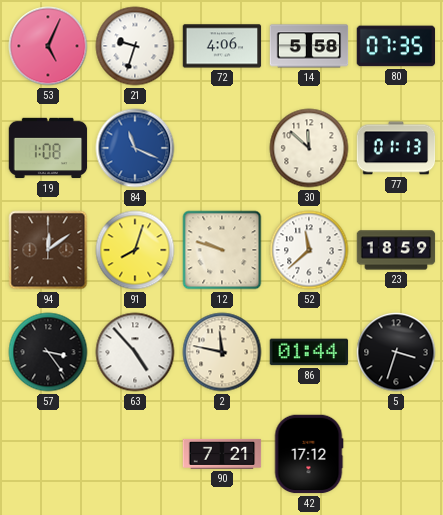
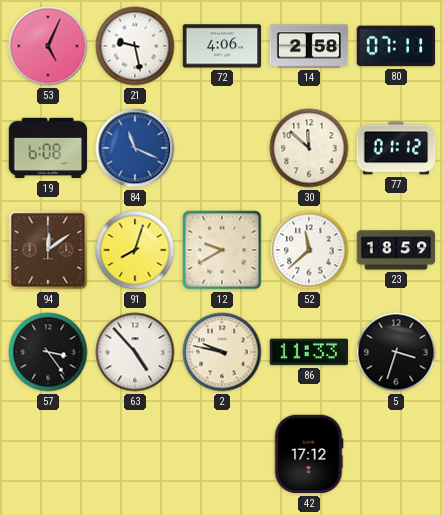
21: 9:33 -> 9:28 (135, 46)
14: 5:58 -> 2:58 (309, 46)
80: 07:35 -> 07:11 (396, 46)
19: 1:08 -> 6:08 (48, 148)
77: 01:13 -> 01:12 (396, 148)
12: 9:48 -> 9:40 (222, 250)
2: 11:47 -> 9:47 (222, 352)
86: 01:44 -> 11:33 (309, 352)
90: 7:21 -> none (222, 454)
